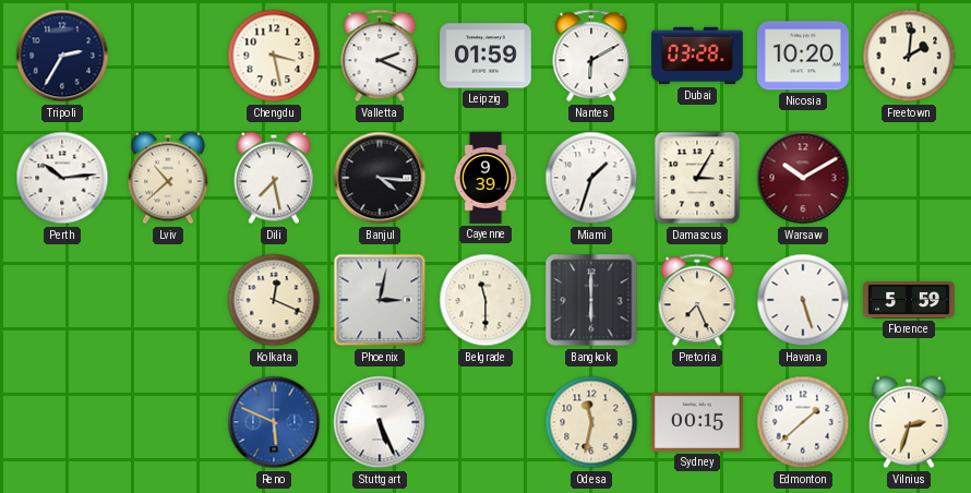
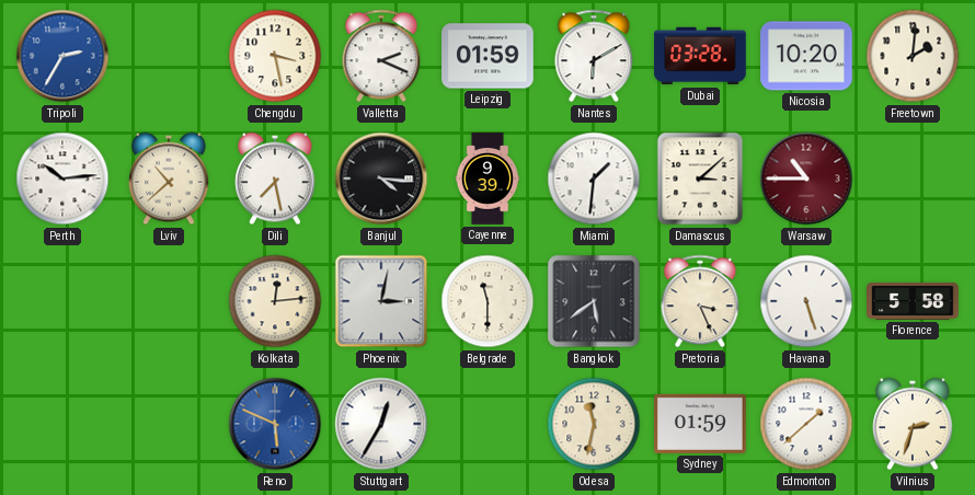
Tripoli dial: navy -> blue (62, 56)
Miami: 1:33 -> 1:31 (594, 179)
Damascus: 3:05 -> 3:08 (700, 179)
Warsaw: 10:10 -> 10:45 (806, 179)
Kolkata: 12:19 -> 12:14 (275, 301)
Bangkok: 6:00 -> 5:39 (594, 301)
Pretoria: 7:26 -> 3:26 (700, 301)
Florence: 5:59 -> 5:58 (913, 301)
Stuttgart: 5:26 -> 12:35 (381, 424)
Sydney: 00:15 -> 01:59 (700, 424)
